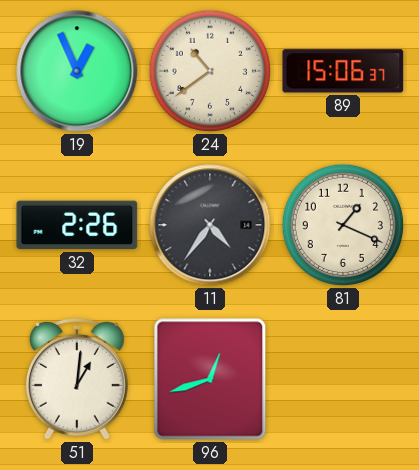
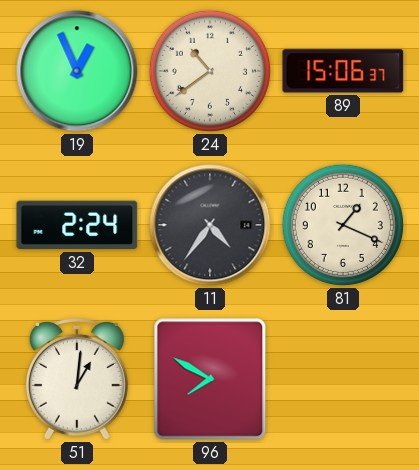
32: 2:26 -> 2:24 (77, 225)
96: 12:42 -> 7:50 (210, 379)
